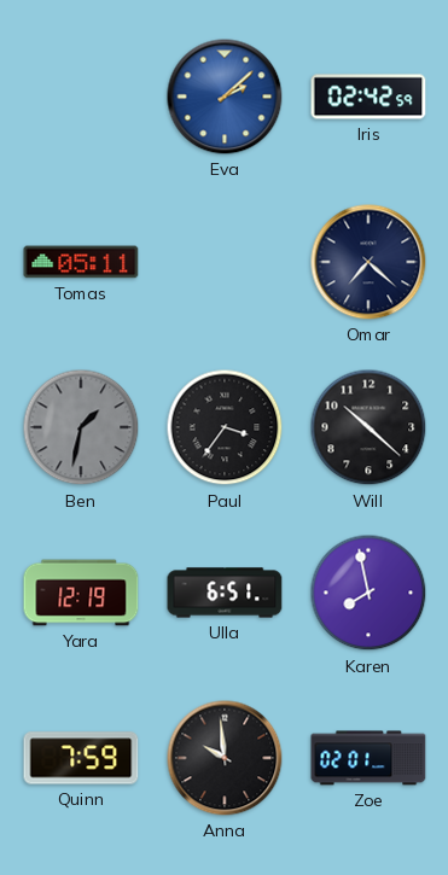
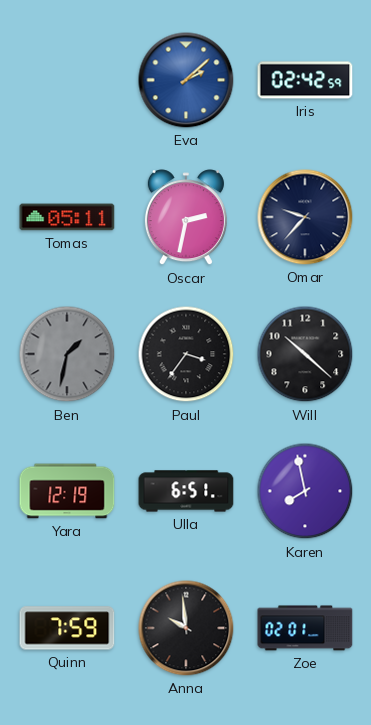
Oscar: none -> 2:32 (186, 218)
Omar: 7:22 -> 9:37 (305, 217)
